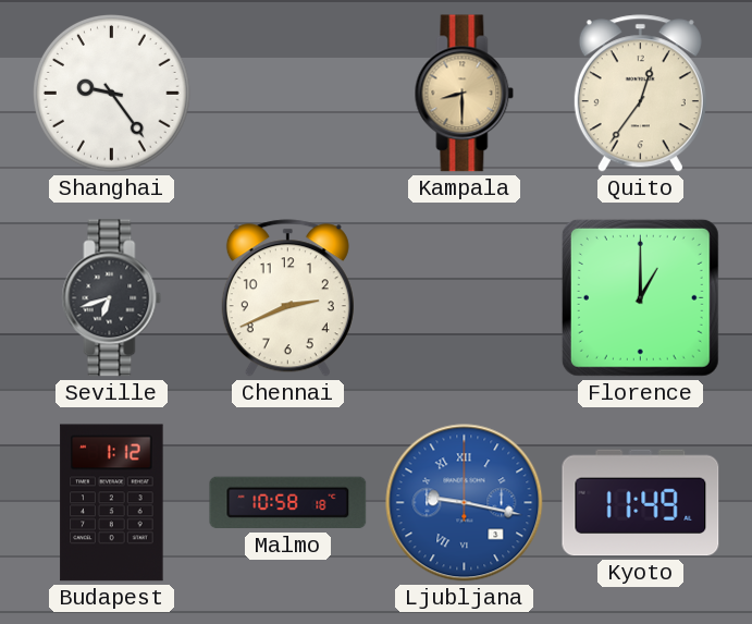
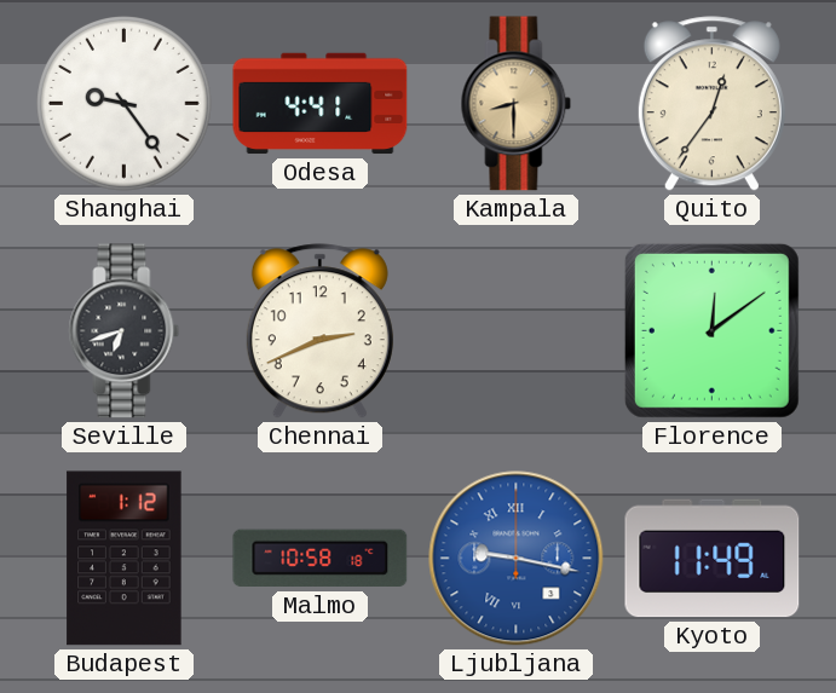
Odesa: none -> 4:41 (321, 104)
Florence: 1:00 -> 12:09 (711, 330)
